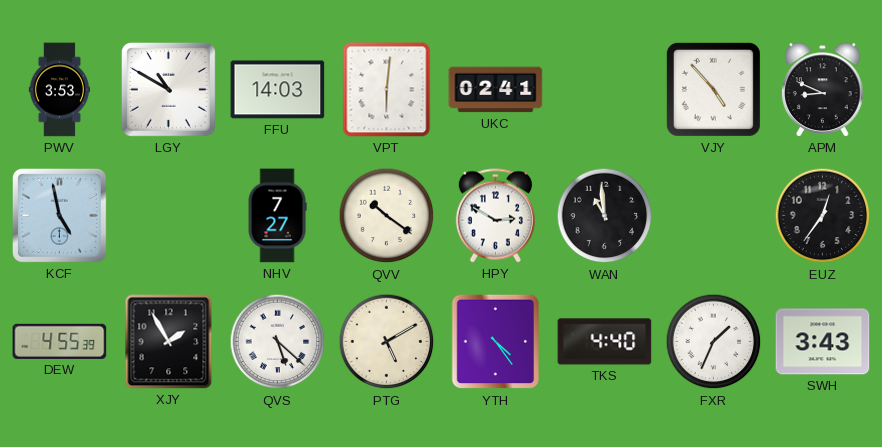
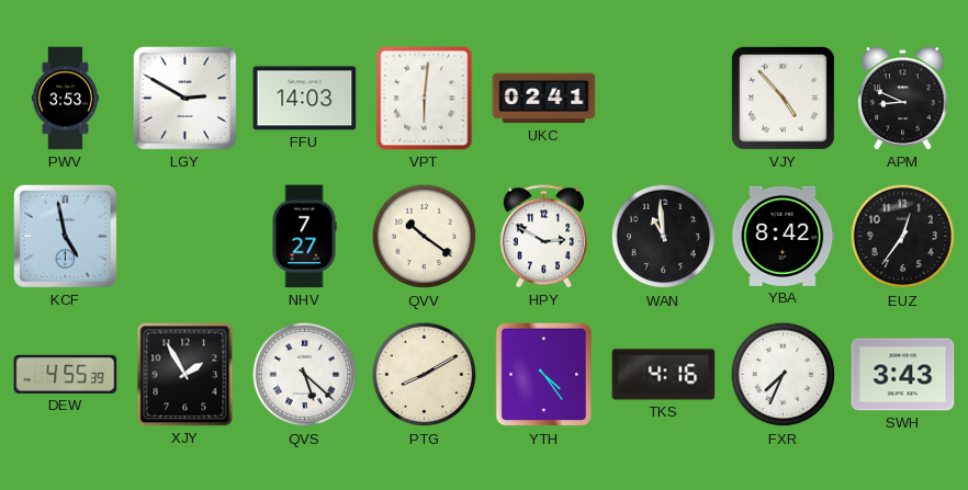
LGY: 10:50 -> 2:50 (184, 98)
YBA: none -> 8:42 (784, 236)
PTG: 5:10 -> 8:10 (425, 375)
TKS: 4:40 -> 4:16 (664, 375)
FXR: 1:34 -> 7:34 (784, 375)
